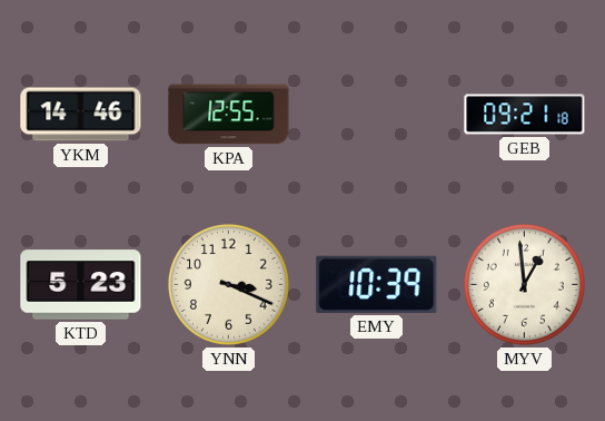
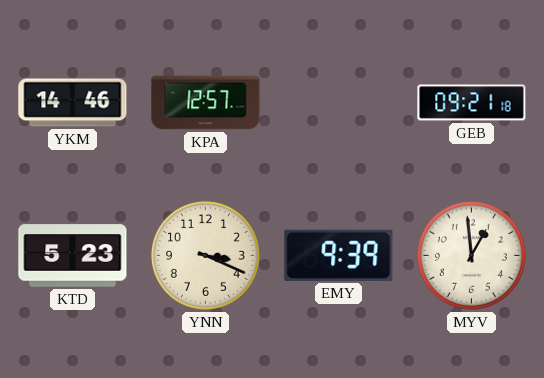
KPA: 12:55 -> 12:57 (206, 103)
EMY: 10:39 -> 9:39 (339, 255)
